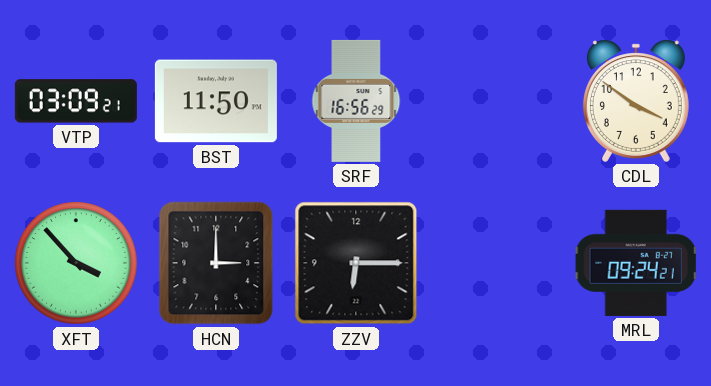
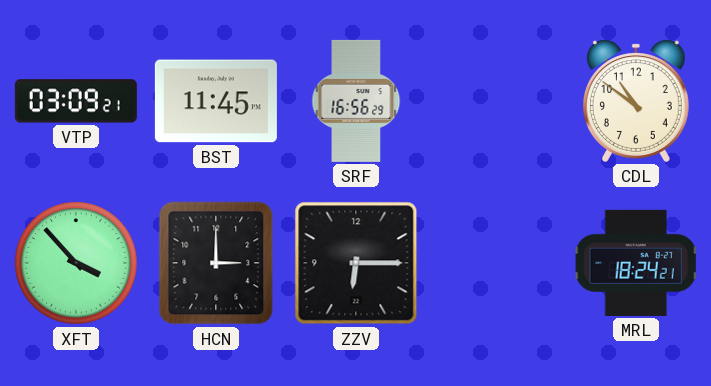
BST: 11:50 -> 11:45 (216, 101)
CDL: 3:51 -> 10:51 (636, 101)
MRL: 09:24 -> 18:24 (636, 263)
